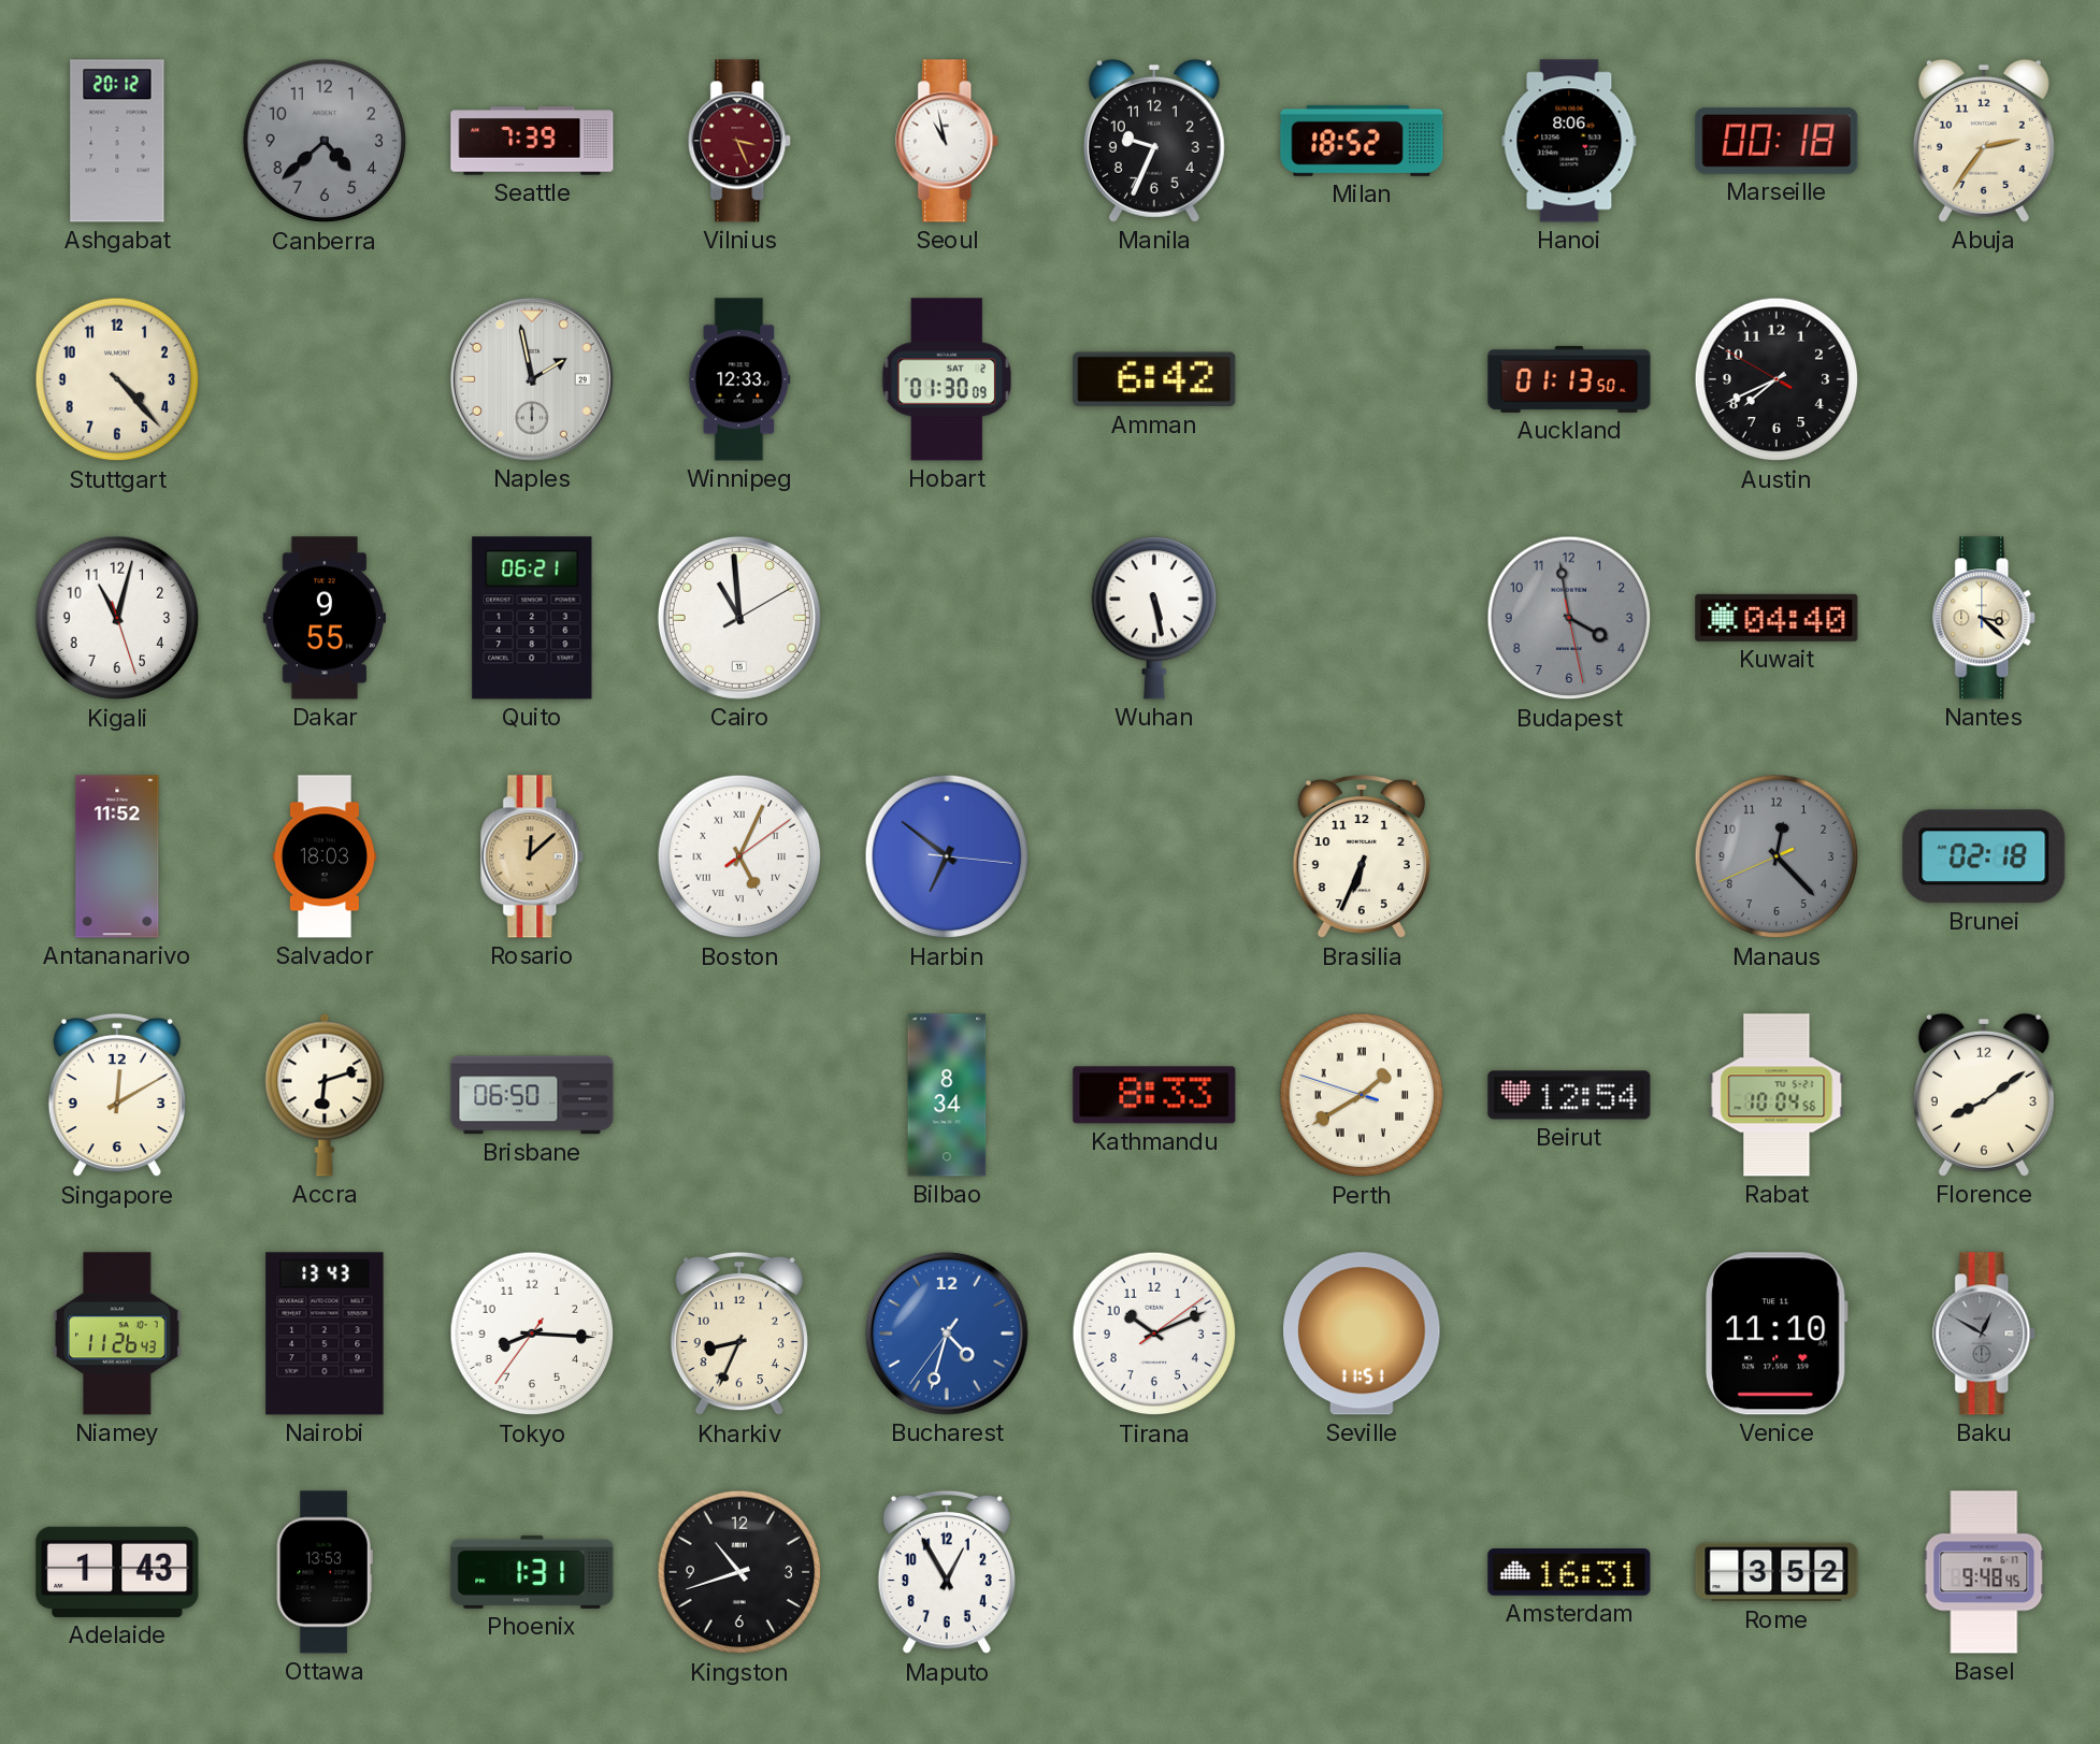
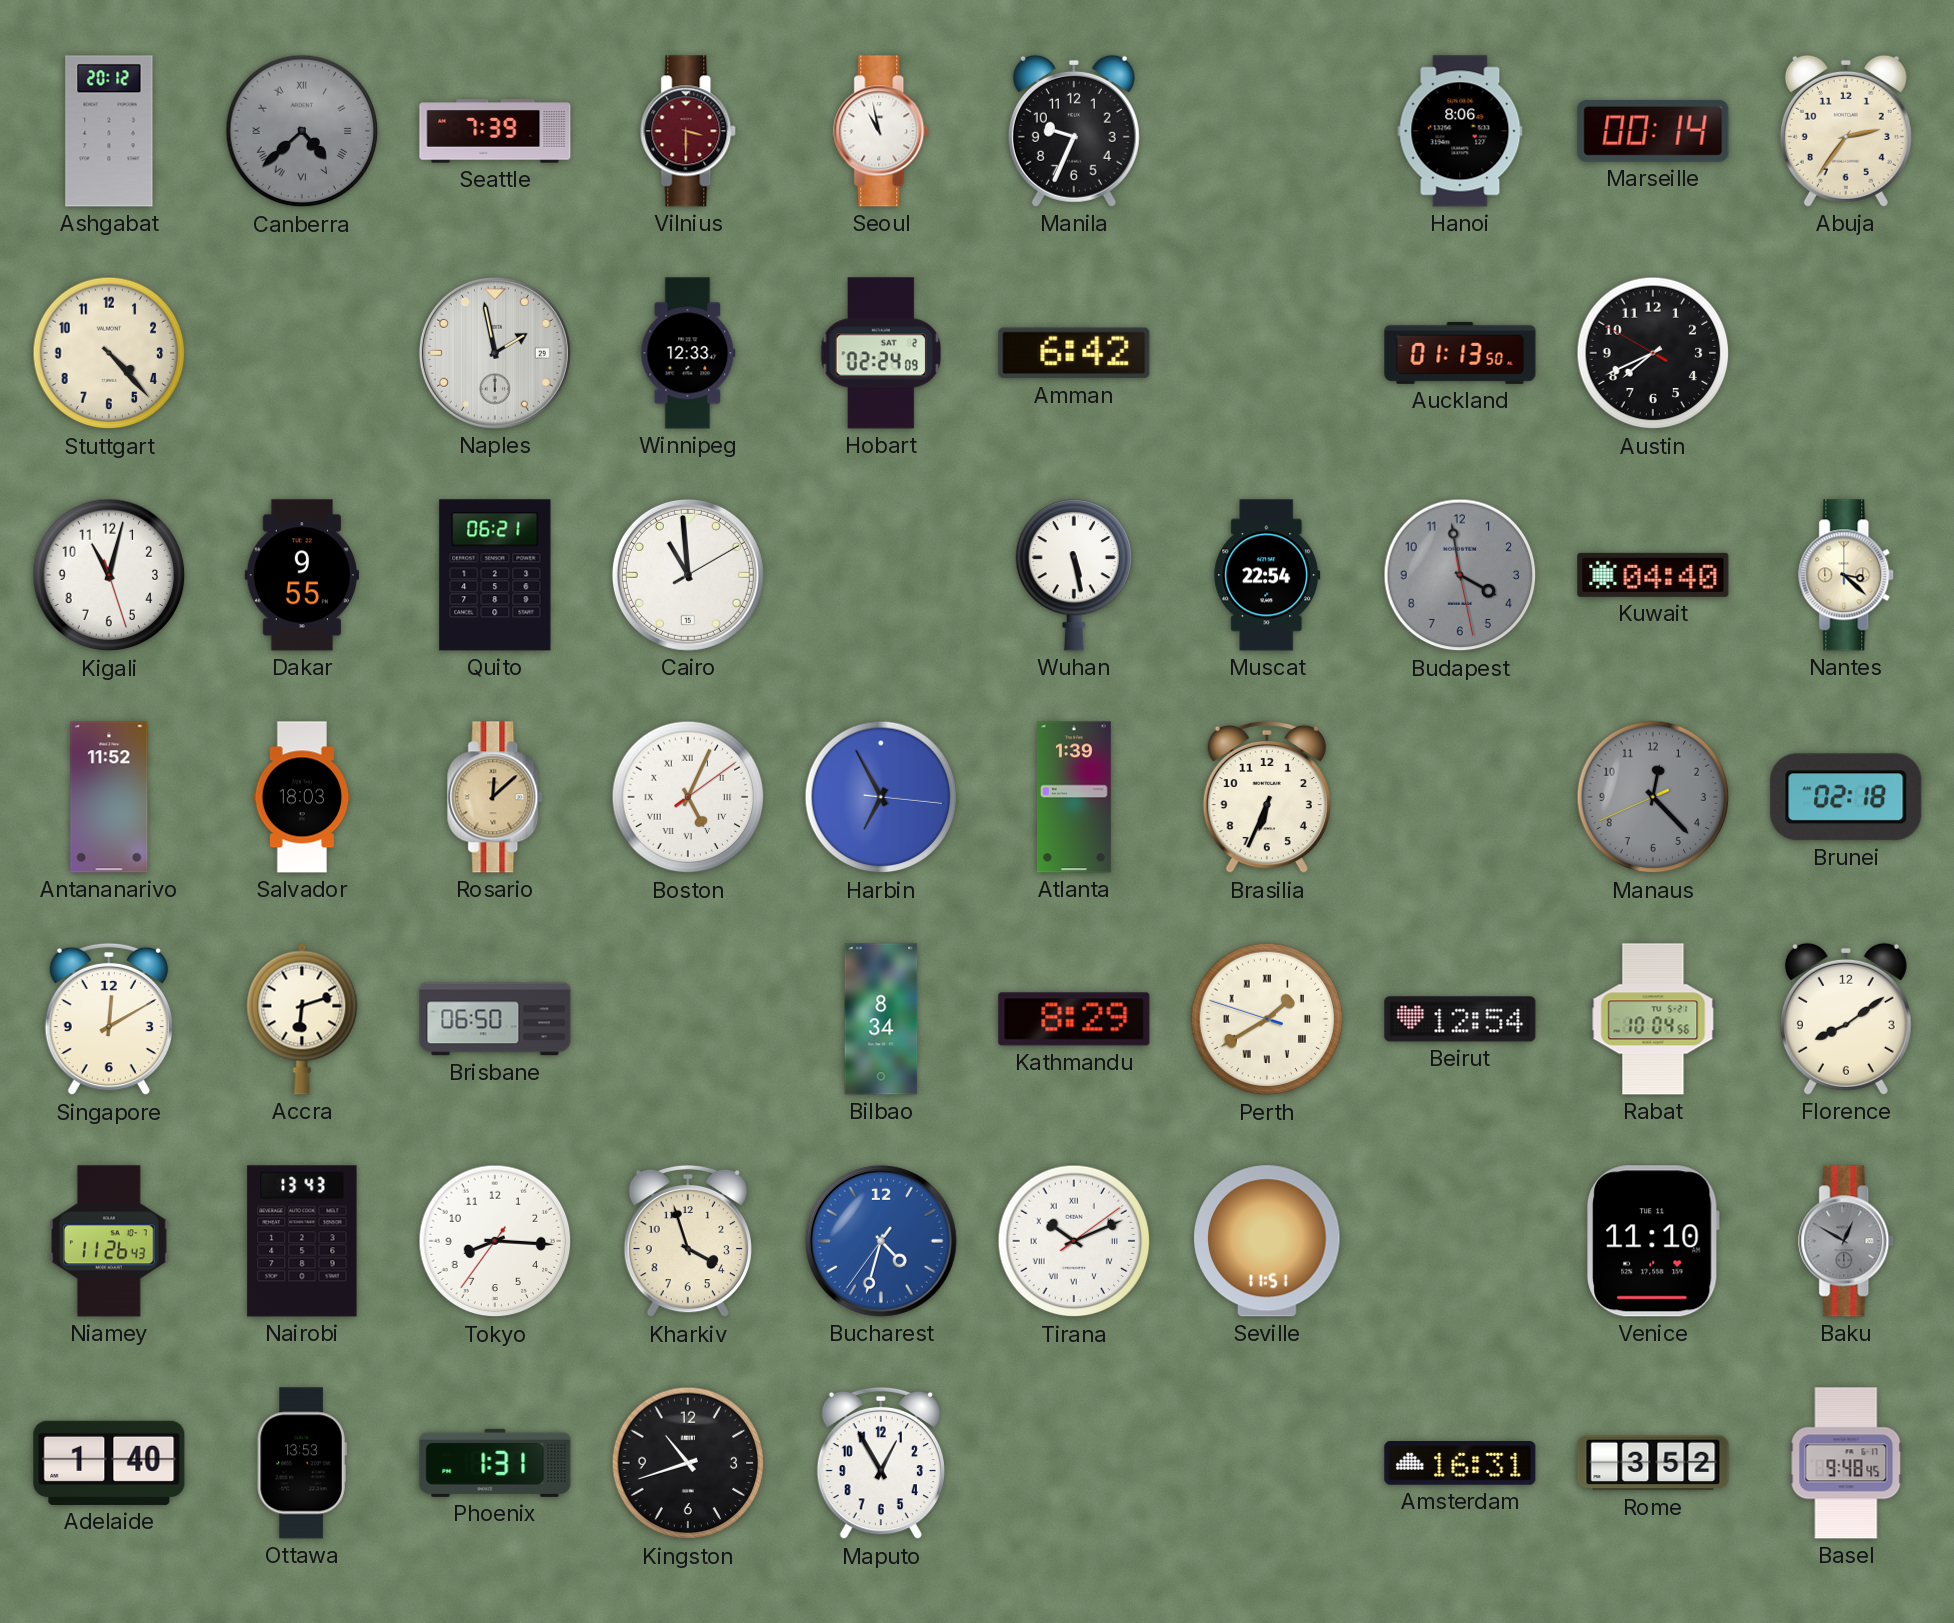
Canberra numerals: Arabic -> Roman (302, 131)
Vilnius: 3:26 -> 3:30 (689, 131)
Milan: 18:52 -> none (1362, 141)
Marseille: 00:18 -> 00:14 (1653, 131)
Hobart: 01:30 -> 02:24 (881, 353)
Muscat: none -> 22:54 (1267, 575)
Harbin: 6:51 -> 6:55 (881, 797)
Atlanta: none -> 1:39 (1074, 797)
Kathmandu: 8:33 -> 8:29 (1074, 1019)
Kharkiv: 8:34 -> 3:57 (688, 1241)
Tirana numerals: Arabic -> Roman (1074, 1241)
Adelaide: 1:43 -> 1:40 (109, 1463)
